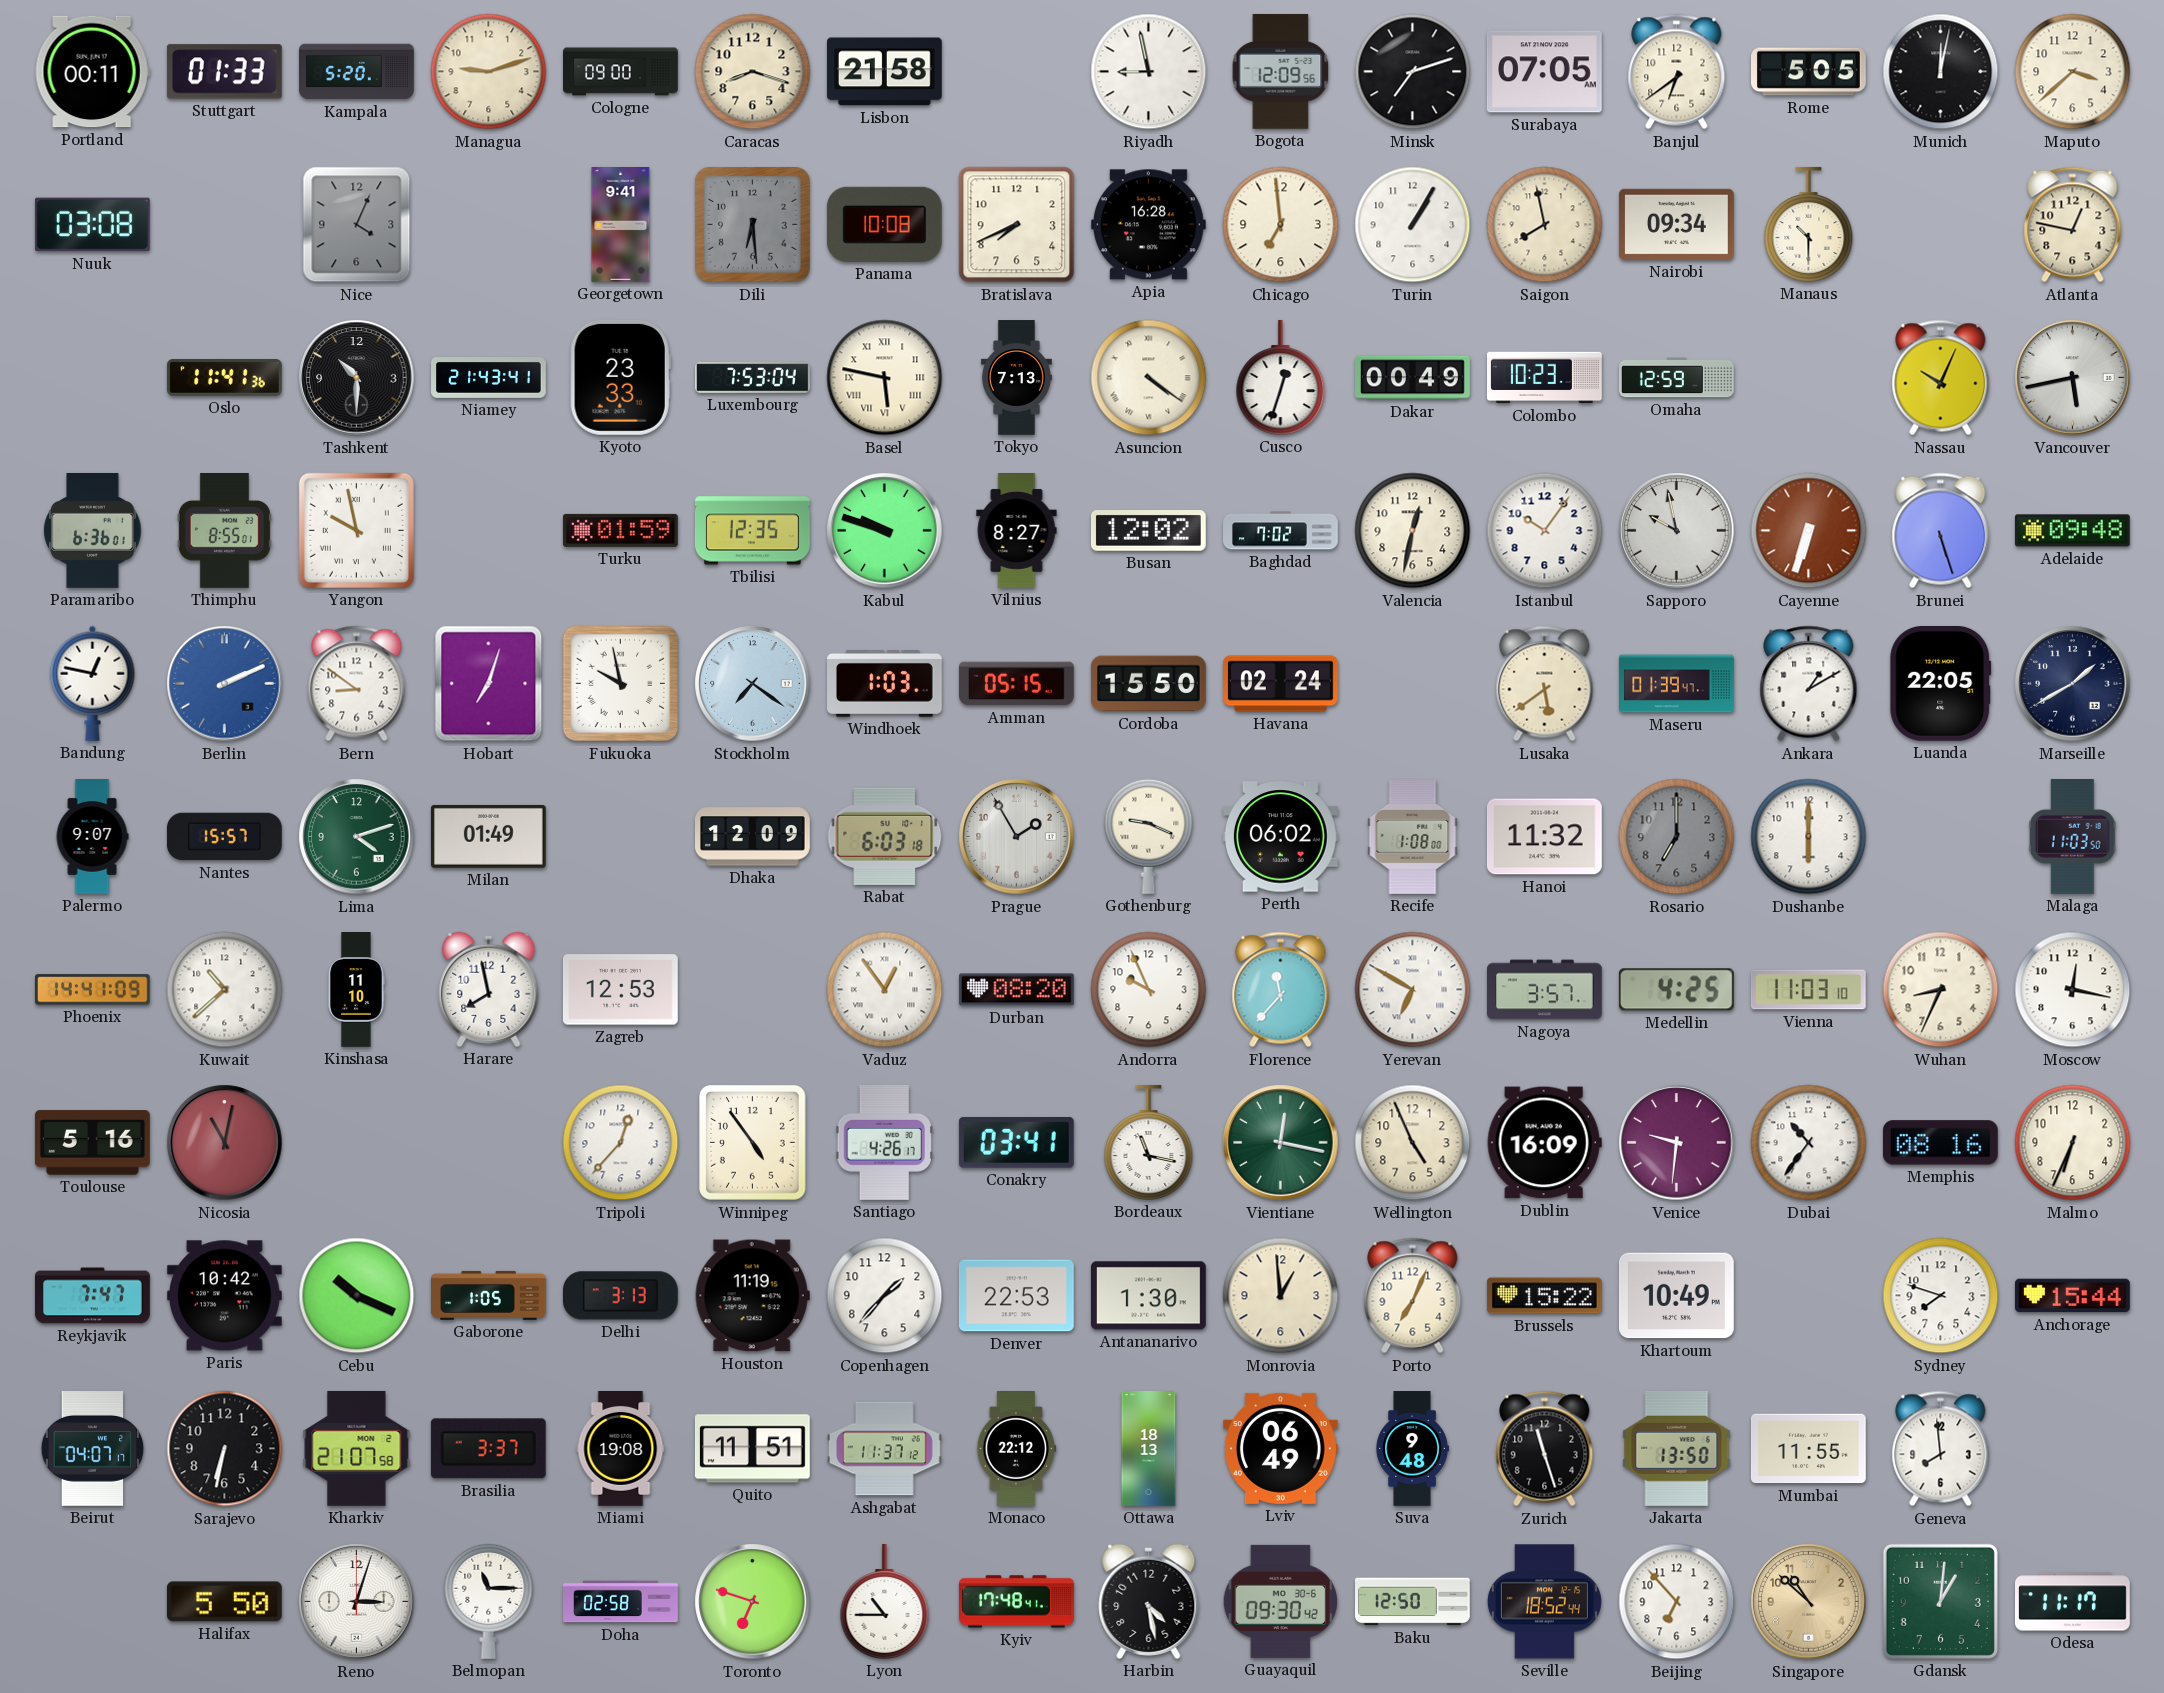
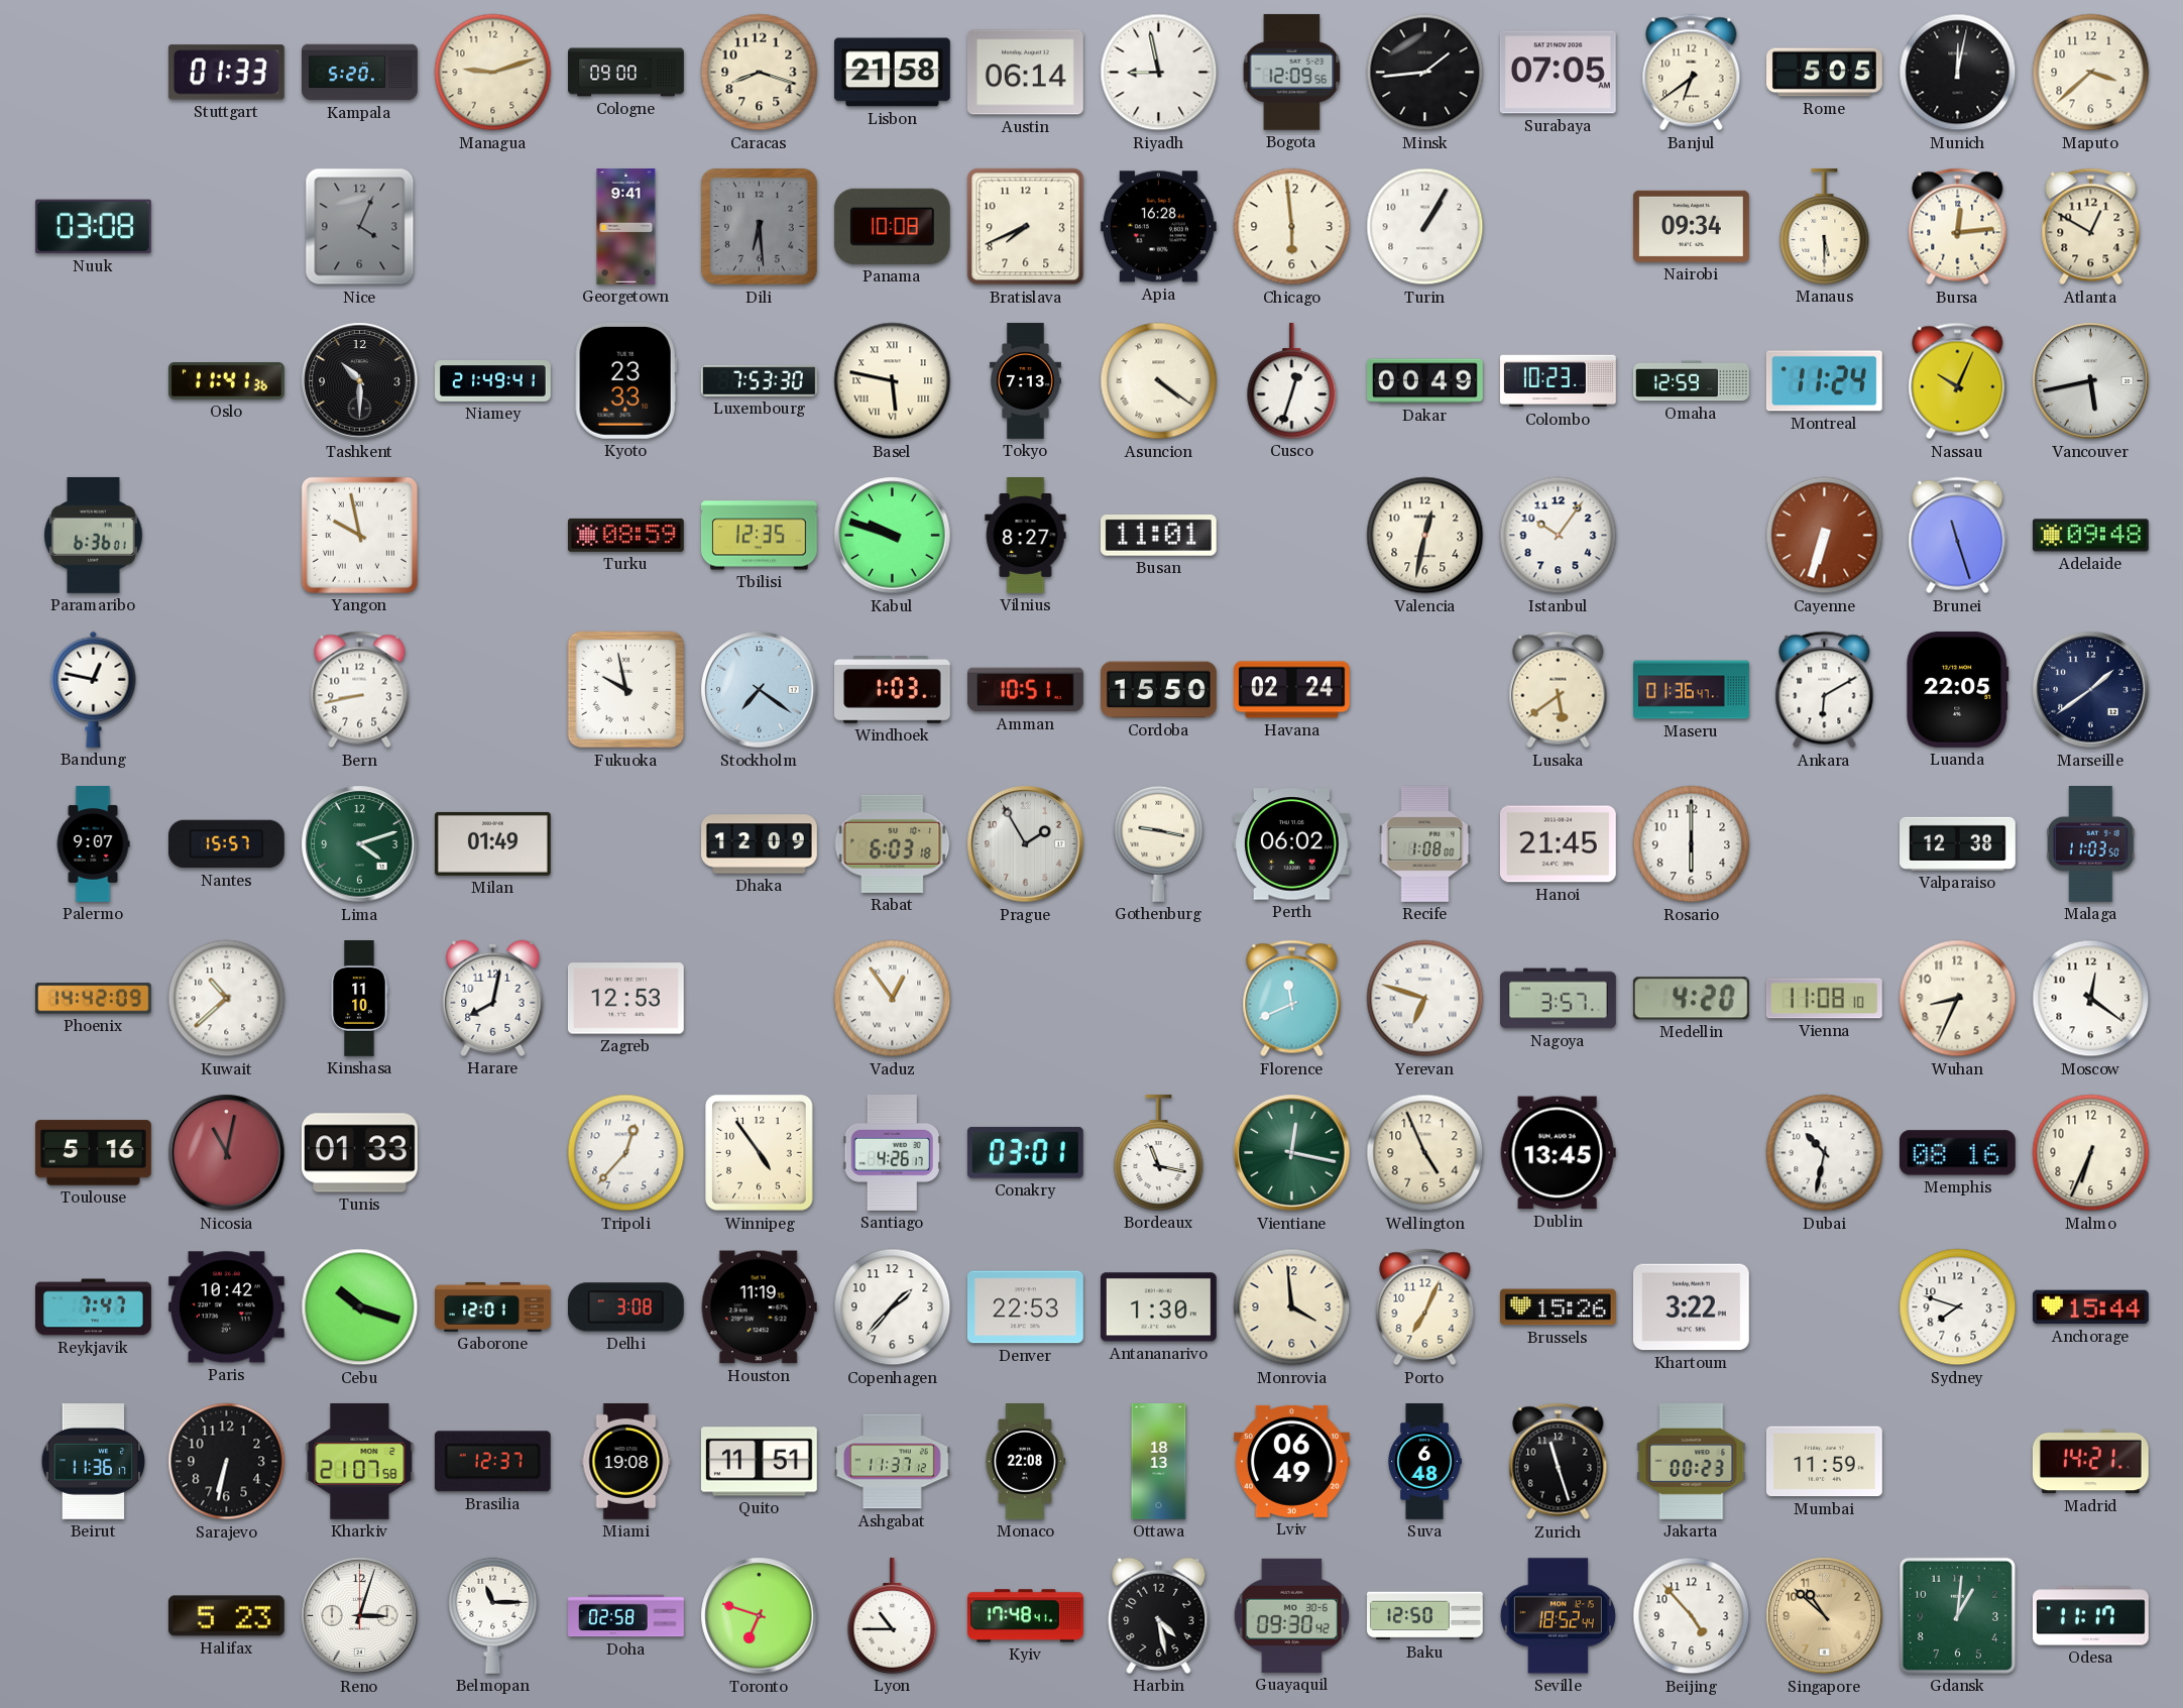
Portland: 00:11 -> none (92, 72)
Austin: none -> 06:14 (1025, 73)
Minsk: 7:12 -> 1:44 (1425, 73)
Chicago: 6:59 -> 5:59 (1292, 227)
Saigon: 7:58 -> none (1545, 225)
Manaus: 10:30 -> 5:30 (1825, 226)
Bursa: none -> 12:14 (1958, 227)
Atlanta: 12:47 -> 12:50 (2091, 227)
Niamey: 21:43 -> 21:49 (493, 381)
Luxembourg: 7:53:04 -> 7:53:30 (760, 381)
Montreal: none -> 11:24 (1824, 381)
Thimphu: 8:55 -> none (224, 530)
Turku: 01:59 -> 08:59 (625, 535)
Busan: 12:02 -> 11:01 (1158, 536)
Baghdad: 7:02 -> none (1281, 531)
Sapporo: 9:58 -> none (1677, 531)
Brunei: 5:27 -> 11:27 (1958, 536)
Berlin: 2:11 -> none (225, 684)
Bern: 8:51 -> 8:43 (360, 690)
Hobart: 7:03 -> none (489, 684)
Amman: 05:15 -> 10:51 (1026, 690)
Maseru: 01:39 -> 01:36 (1692, 690)
Ankara: 1:10 -> 6:10 (1825, 690)
Marseille: 1:40 -> 1:39 (2091, 690)
Gothenburg: 9:19 -> 9:17 (1159, 843)
Hanoi: 11:32 -> 21:45 (1558, 844)
Rosario: 7:00 -> 6:00 (1692, 844)
Rosario dial: grey -> white (1692, 844)
Dushanbe: 6:00 -> none (1809, 837)
Valparaiso: none -> 12:38 (1958, 843)
Phoenix: 14:41 -> 14:42 (93, 999)
Harare: 7:58 -> 8:02 (493, 998)
Durban: 08:20 -> none (1016, 990)
Andorra: 9:56 -> none (1149, 990)
Florence: 11:37 -> 11:41 (1292, 999)
Yerevan: 6:50 -> 6:48 (1425, 999)
Medellin: 4:25 -> 4:20 (1691, 999)
Vienna: 11:03 -> 11:08 (1824, 999)
Moscow: 12:17 -> 12:21 (2091, 999)
Tunis: none -> 01:33 (359, 1153)
Conakry: 03:41 -> 03:01 (1025, 1152)
Dublin: 16:09 -> 13:45 (1558, 1153)
Venice: 9:31 -> none (1677, 1143)
Dubai: 10:36 -> 10:32 (1825, 1153)
Cebu: 10:19 -> 10:18 (360, 1307)
Gaborone: 1:05 -> 12:01 (493, 1306)
Delhi: 3:13 -> 3:08 (625, 1307)
Monrovia: 12:59 -> 3:59 (1292, 1307)
Brussels: 15:22 -> 15:26 (1558, 1307)
Khartoum: 10:49 -> 3:22 (1691, 1307)
Beirut: 04:07 -> 11:36 (94, 1462)
Brasilia: 3:37 -> 12:37 (492, 1462)
Monaco: 22:12 -> 22:08 (1026, 1462)
Suva: 9:48 -> 6:48 (1424, 1462)
Jakarta: 13:50 -> 00:23 (1692, 1461)
Mumbai: 11:55 -> 11:59 (1824, 1462)
Geneva: 7:59 -> none (1941, 1449)
Madrid: none -> 14:21 (2090, 1462)
Halifax: 5:50 -> 5:23 (226, 1616)
Beijing: 6:53 -> 4:53 (1692, 1616)
